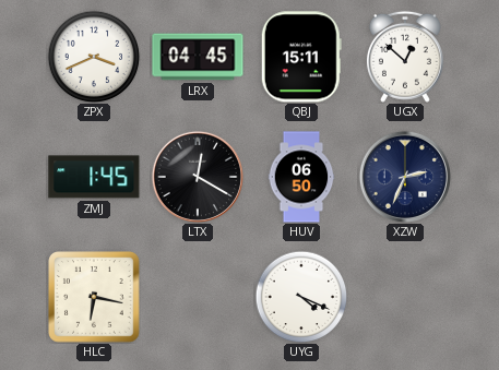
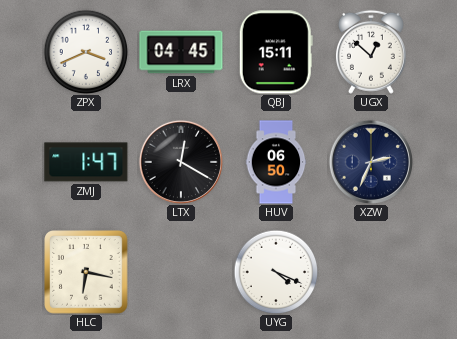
ZMJ: 1:45 -> 1:47 (86, 162)
